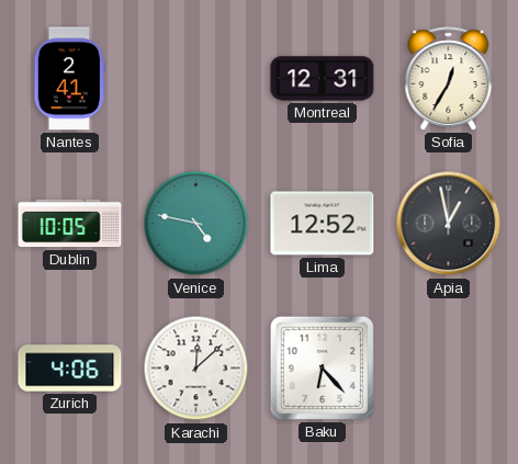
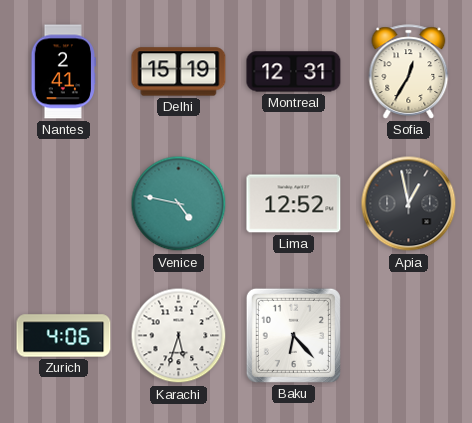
Delhi: none -> 15:19 (179, 72)
Dublin: 10:05 -> none (70, 224)
Karachi: 12:08 -> 5:33 (179, 336)
